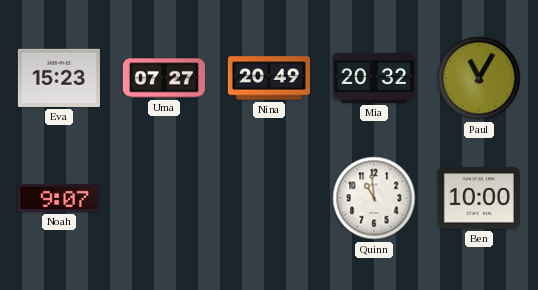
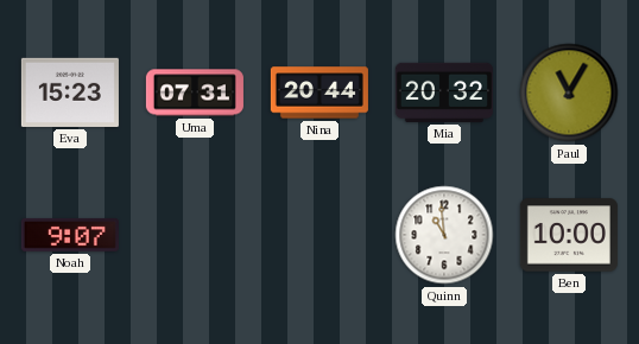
Uma: 07:27 -> 07:31 (195, 93)
Nina: 20:49 -> 20:44 (319, 93)
